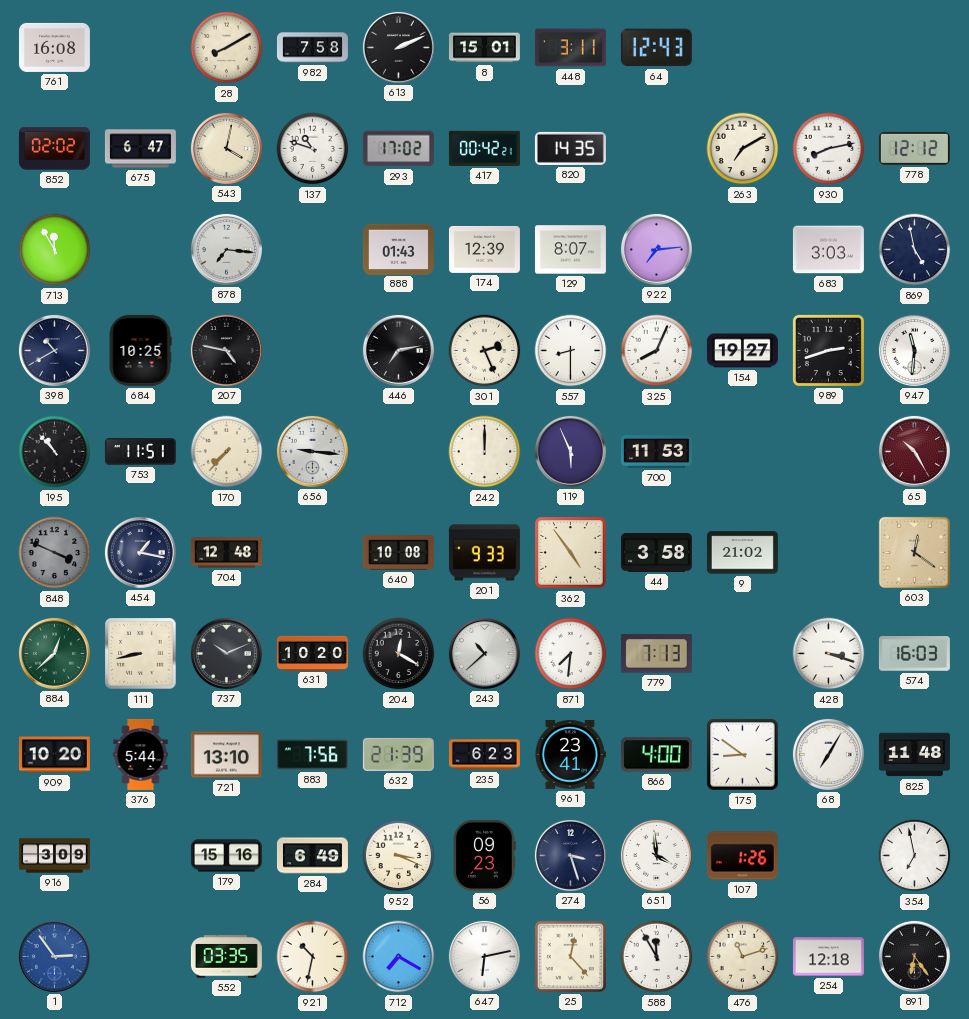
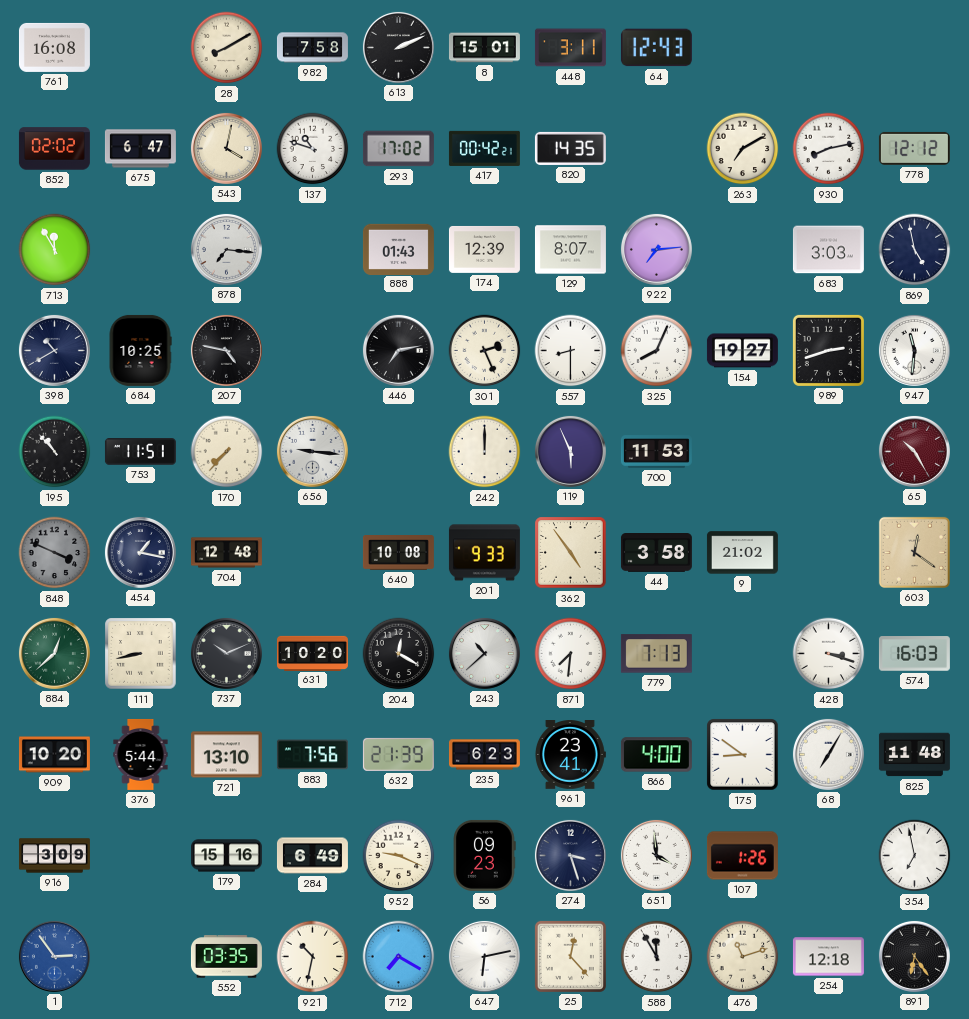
952: 3:19 -> 9:19 (399, 856)
